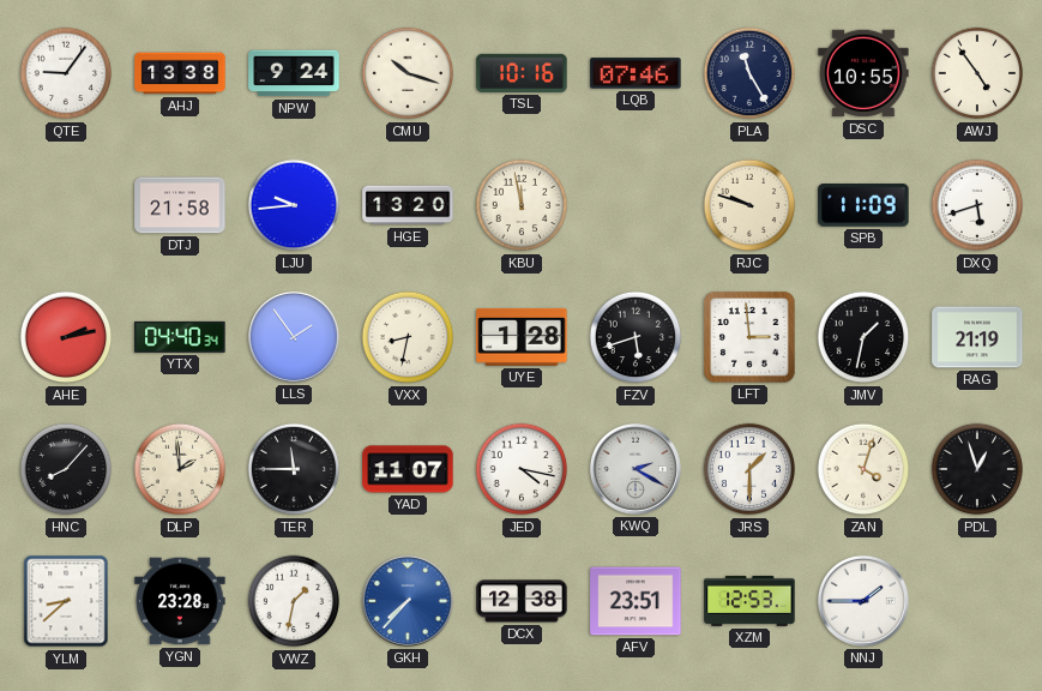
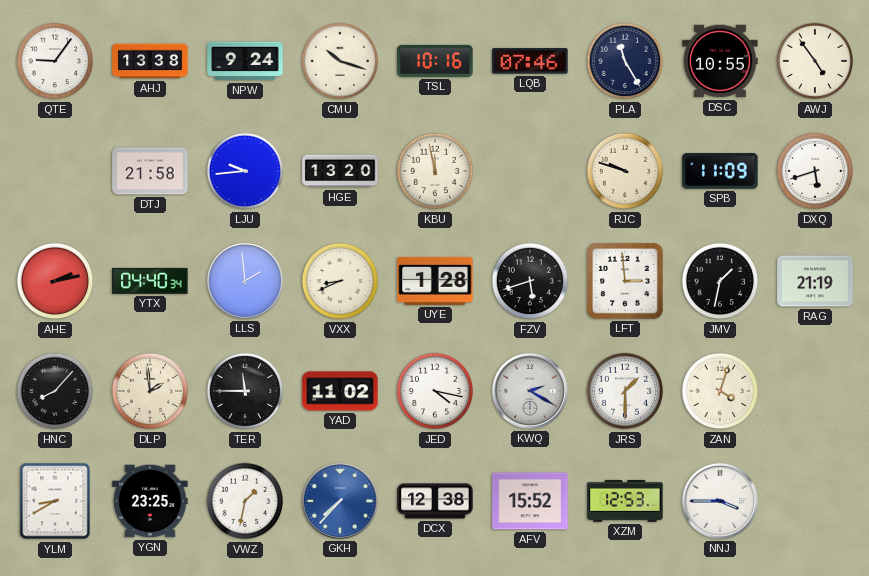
LLS: 1:54 -> 1:59 (245, 281)
VXX: 8:32 -> 8:41 (340, 281)
YAD: 11:07 -> 11:02 (340, 391)
PDL: 12:57 -> none (977, 469)
YLM: 8:38 -> 8:40 (55, 501)
YGN: 23:28 -> 23:25 (150, 501)
AFV: 23:51 -> 15:52 (530, 501)
NNJ: 1:45 -> 3:45 (720, 501)
